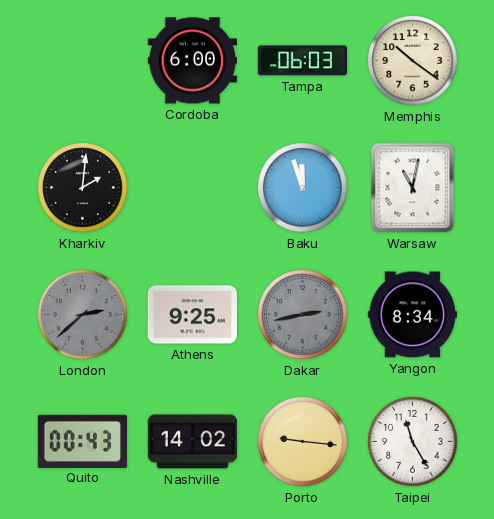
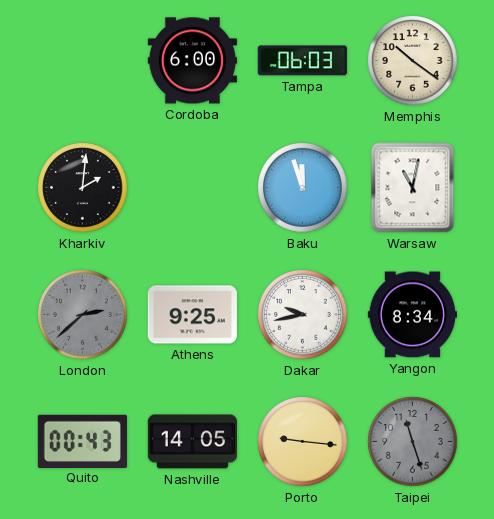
Dakar: 2:43 -> 9:43 (303, 315)
Dakar dial: grey -> white (303, 315)
Nashville: 14:02 -> 14:05 (192, 442)
Taipei: 11:25 -> 11:27 (413, 442)
Taipei dial: white -> grey (413, 442)
